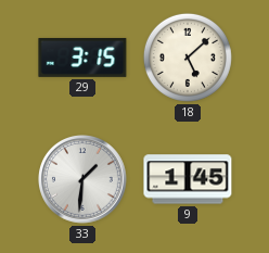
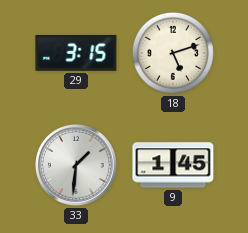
18: 5:08 -> 5:12 (173, 53)
